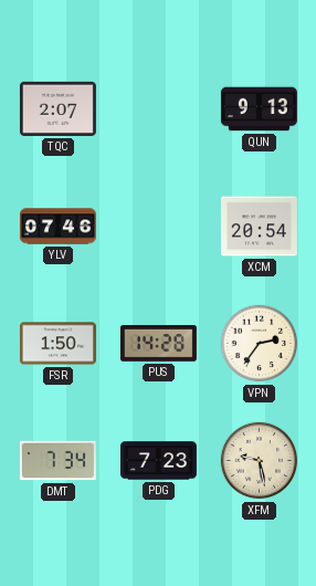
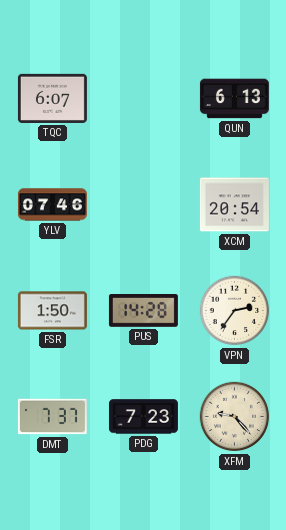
TQC: 2:07 -> 6:07 (52, 98)
QUN: 9:13 -> 6:13 (234, 99)
DMT: 7:34 -> 7:37 (52, 417)
XFM: 9:28 -> 9:23 (235, 417)
